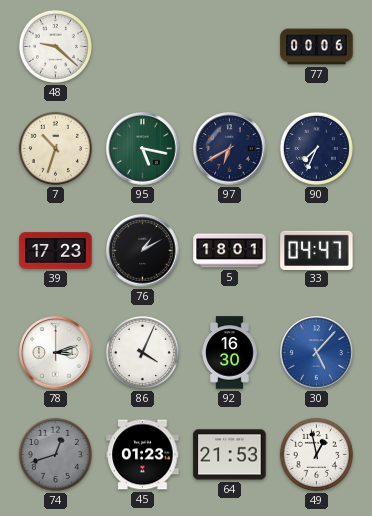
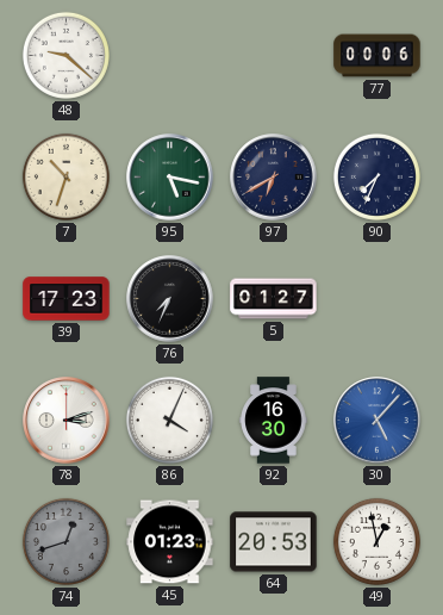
76: 1:10 -> 7:34 (170, 299)
5: 18:01 -> 01:27 (274, 299)
33: 04:47 -> none (317, 250)
64: 21:53 -> 20:53 (274, 542)
